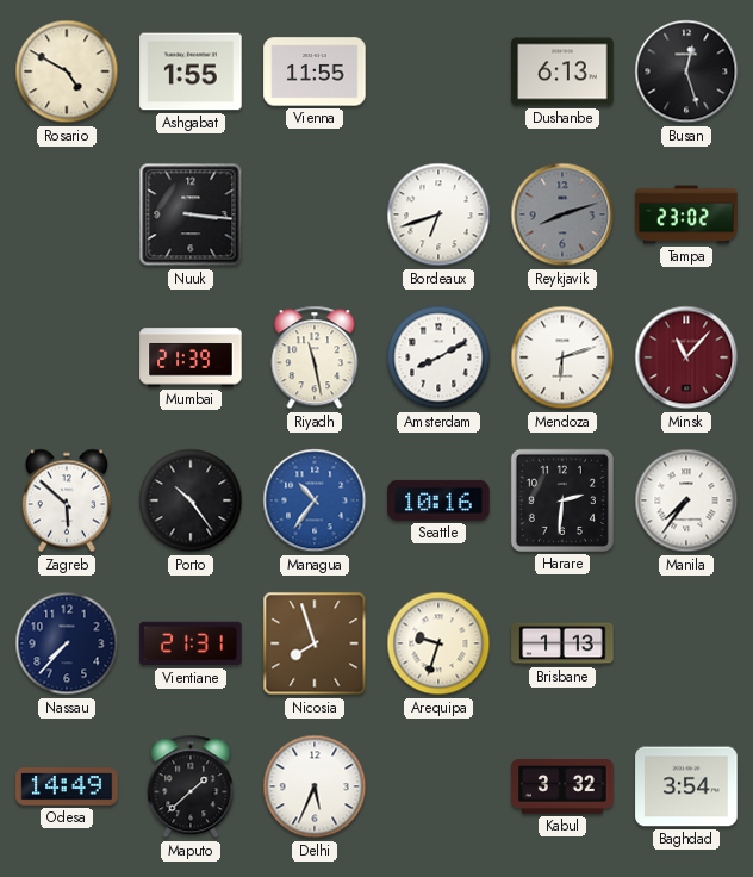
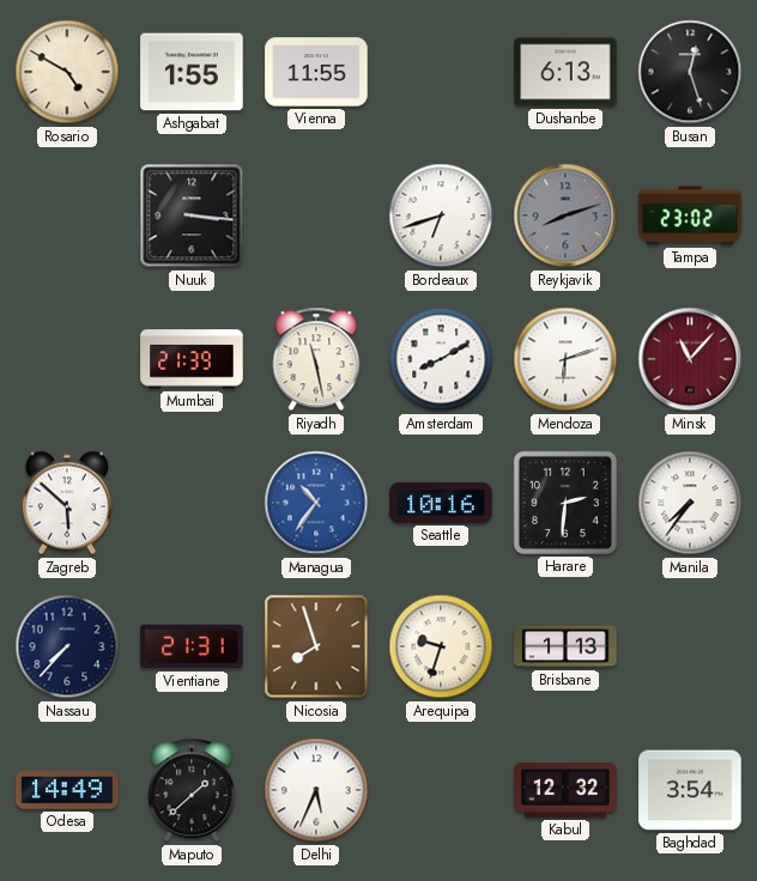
Porto: 10:24 -> none (191, 500)
Kabul: 3:32 -> 12:32 (565, 790)
